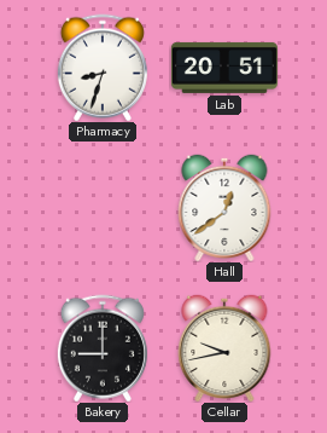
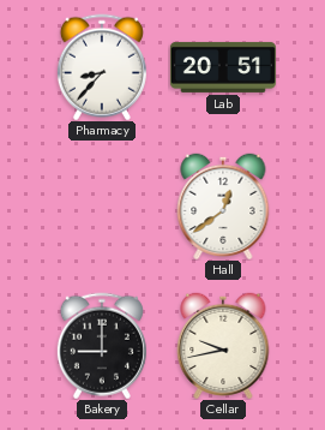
Pharmacy: 8:33 -> 8:37 (102, 67)
